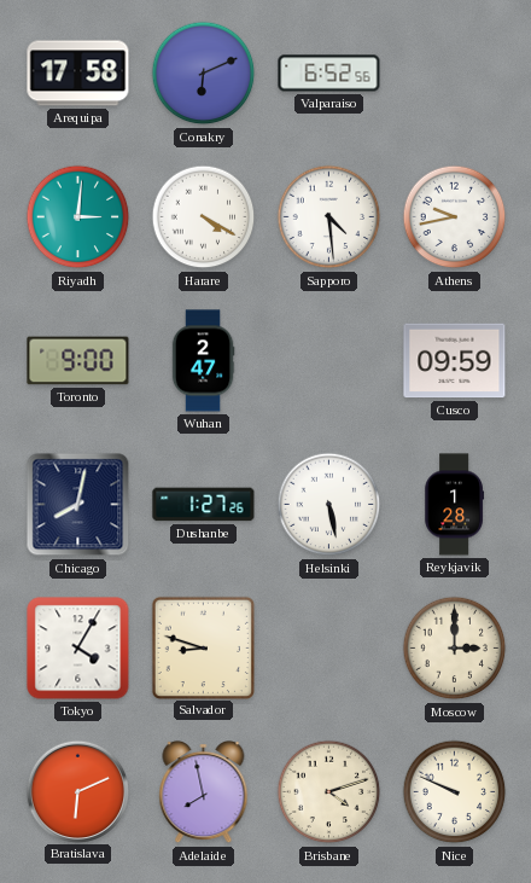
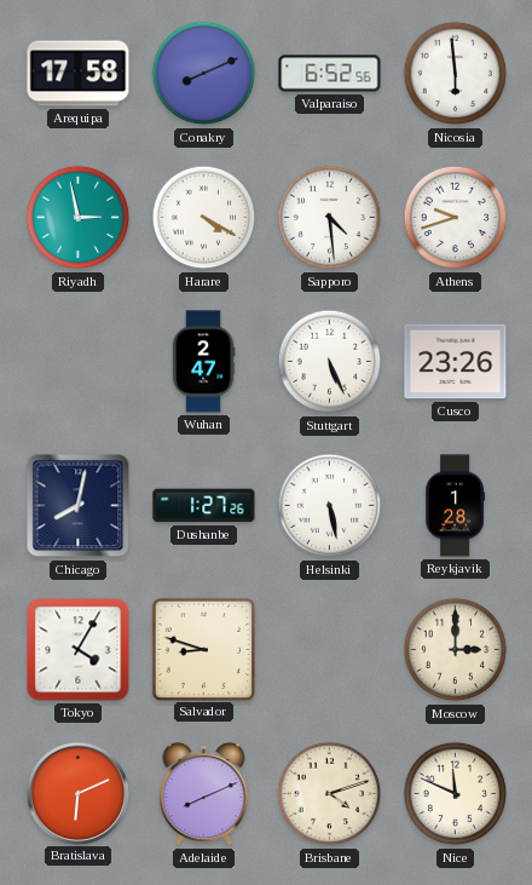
Conakry: 6:11 -> 8:11 (204, 74)
Nicosia: none -> 5:59 (456, 74)
Riyadh: 3:01 -> 2:58 (79, 218)
Athens: 9:43 -> 9:42 (456, 218)
Toronto: 9:00 -> none (78, 361)
Stuttgart: none -> 5:26 (330, 362)
Cusco: 09:59 -> 23:26 (456, 362)
Adelaide: 7:58 -> 8:11 (204, 794)
Nice: 9:49 -> 11:49 (456, 794)
